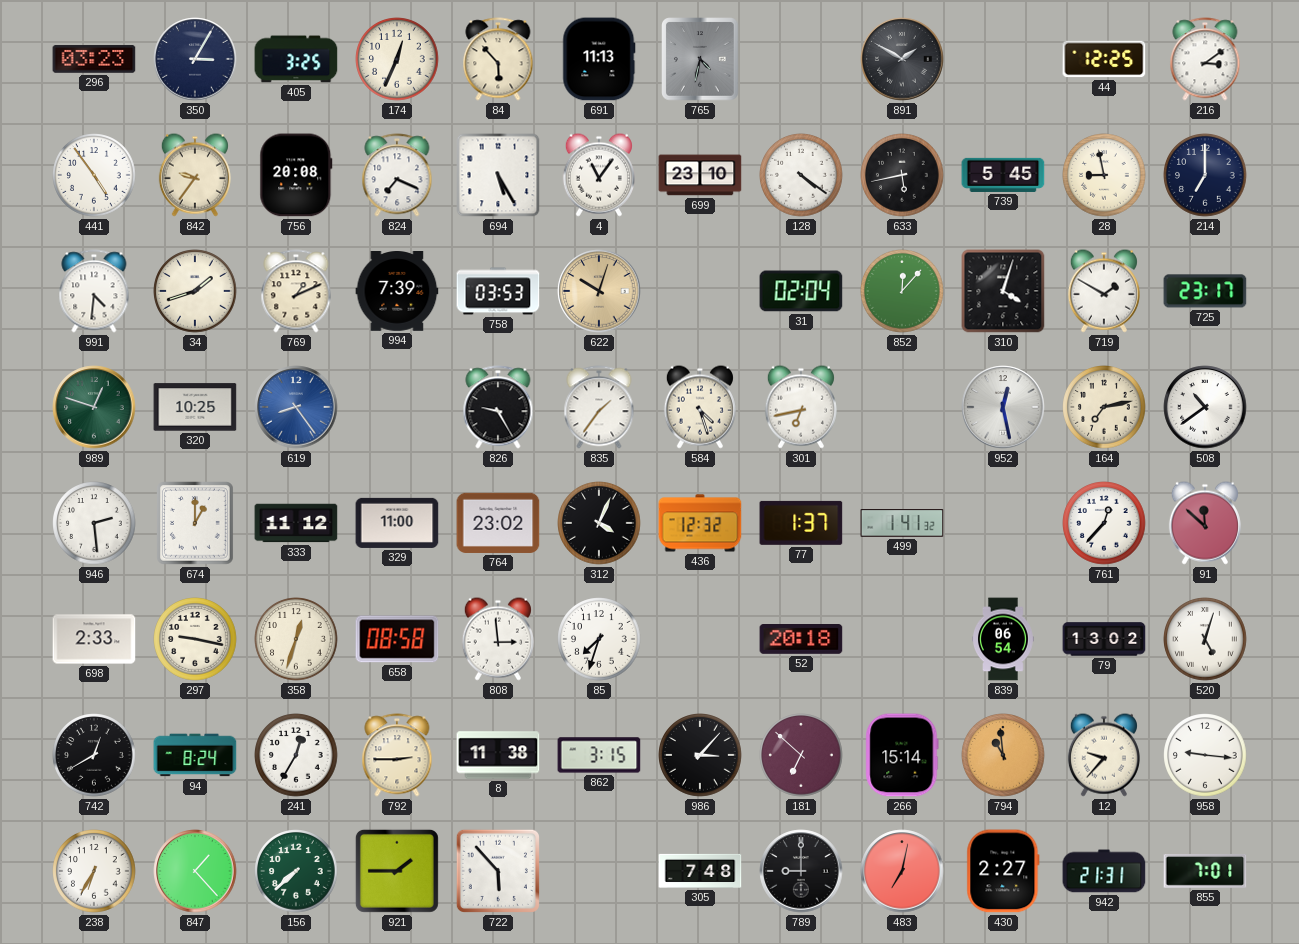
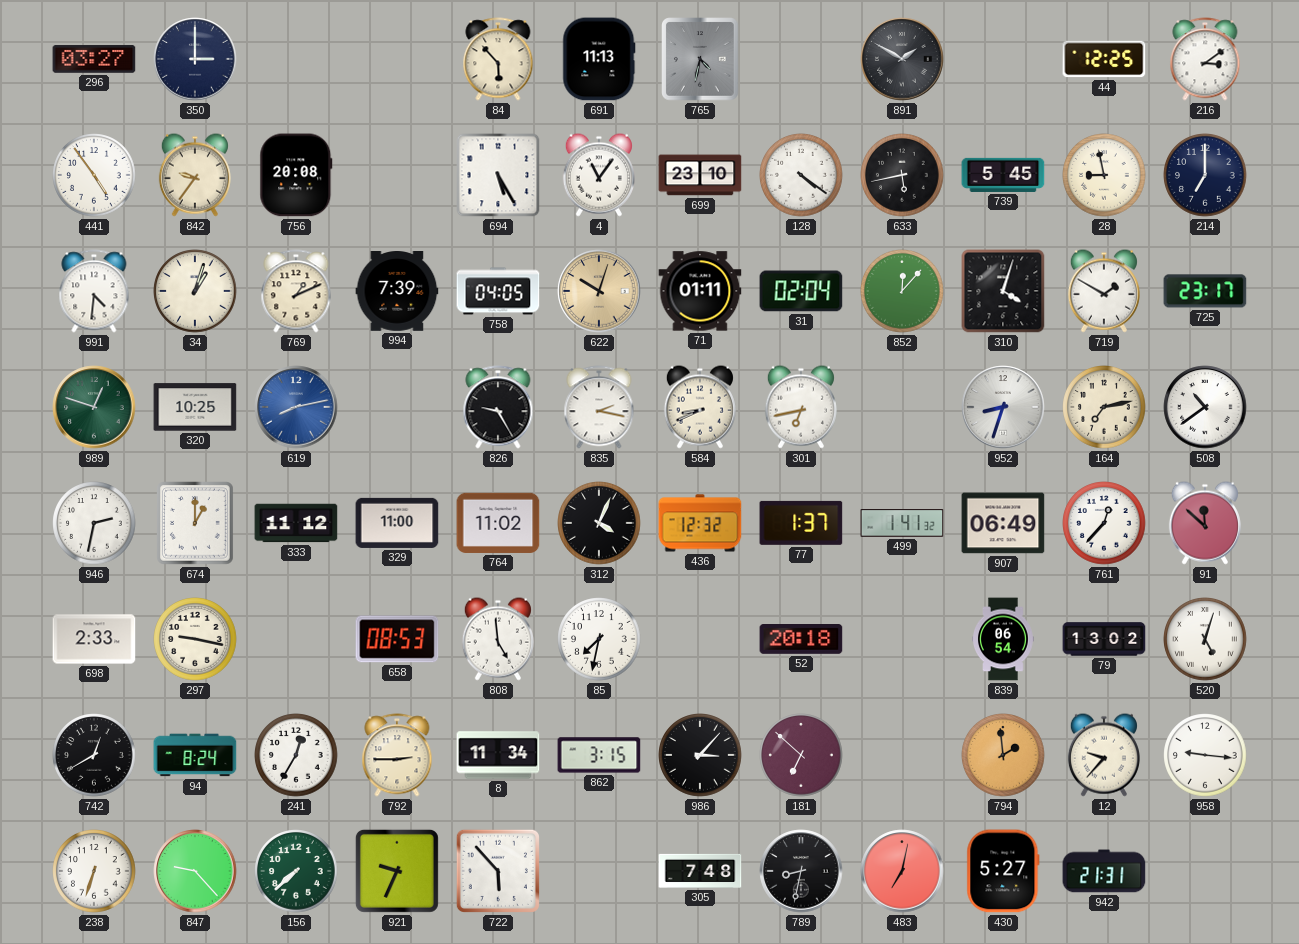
296: 03:23 -> 03:27 (94, 59)
350: 3:05 -> 3:00 (195, 59)
405: 3:25 -> none (296, 59)
174: 12:34 -> none (397, 59)
824: 7:19 -> none (397, 175)
34: 1:42 -> 1:03 (195, 291)
758: 03:53 -> 04:05 (498, 291)
71: none -> 01:11 (700, 291)
619: 8:24 -> 8:13 (296, 407)
835: 1:36 -> 2:17 (599, 407)
584: 4:27 -> 8:41 (700, 407)
952: 12:28 -> 8:33 (1003, 407)
946: 2:29 -> 2:32 (94, 523)
764: 23:02 -> 11:02 (498, 523)
907: none -> 06:49 (1003, 523)
358: 12:33 -> none (296, 639)
658: 08:58 -> 08:53 (397, 639)
808: 2:59 -> 4:59 (498, 639)
85: 7:33 -> 7:32 (599, 639)
8: 11:38 -> 11:34 (498, 755)
266: 15:14 -> none (902, 755)
794: 10:59 -> 1:59 (1003, 755)
238: 6:35 -> 6:33 (94, 871)
847: 1:23 -> 9:23 (195, 871)
921: 1:45 -> 9:34 (397, 871)
789: 9:00 -> 8:32 (801, 871)
430: 2:27 -> 5:27 (1003, 871)
855: 7:01 -> none (1205, 871)
